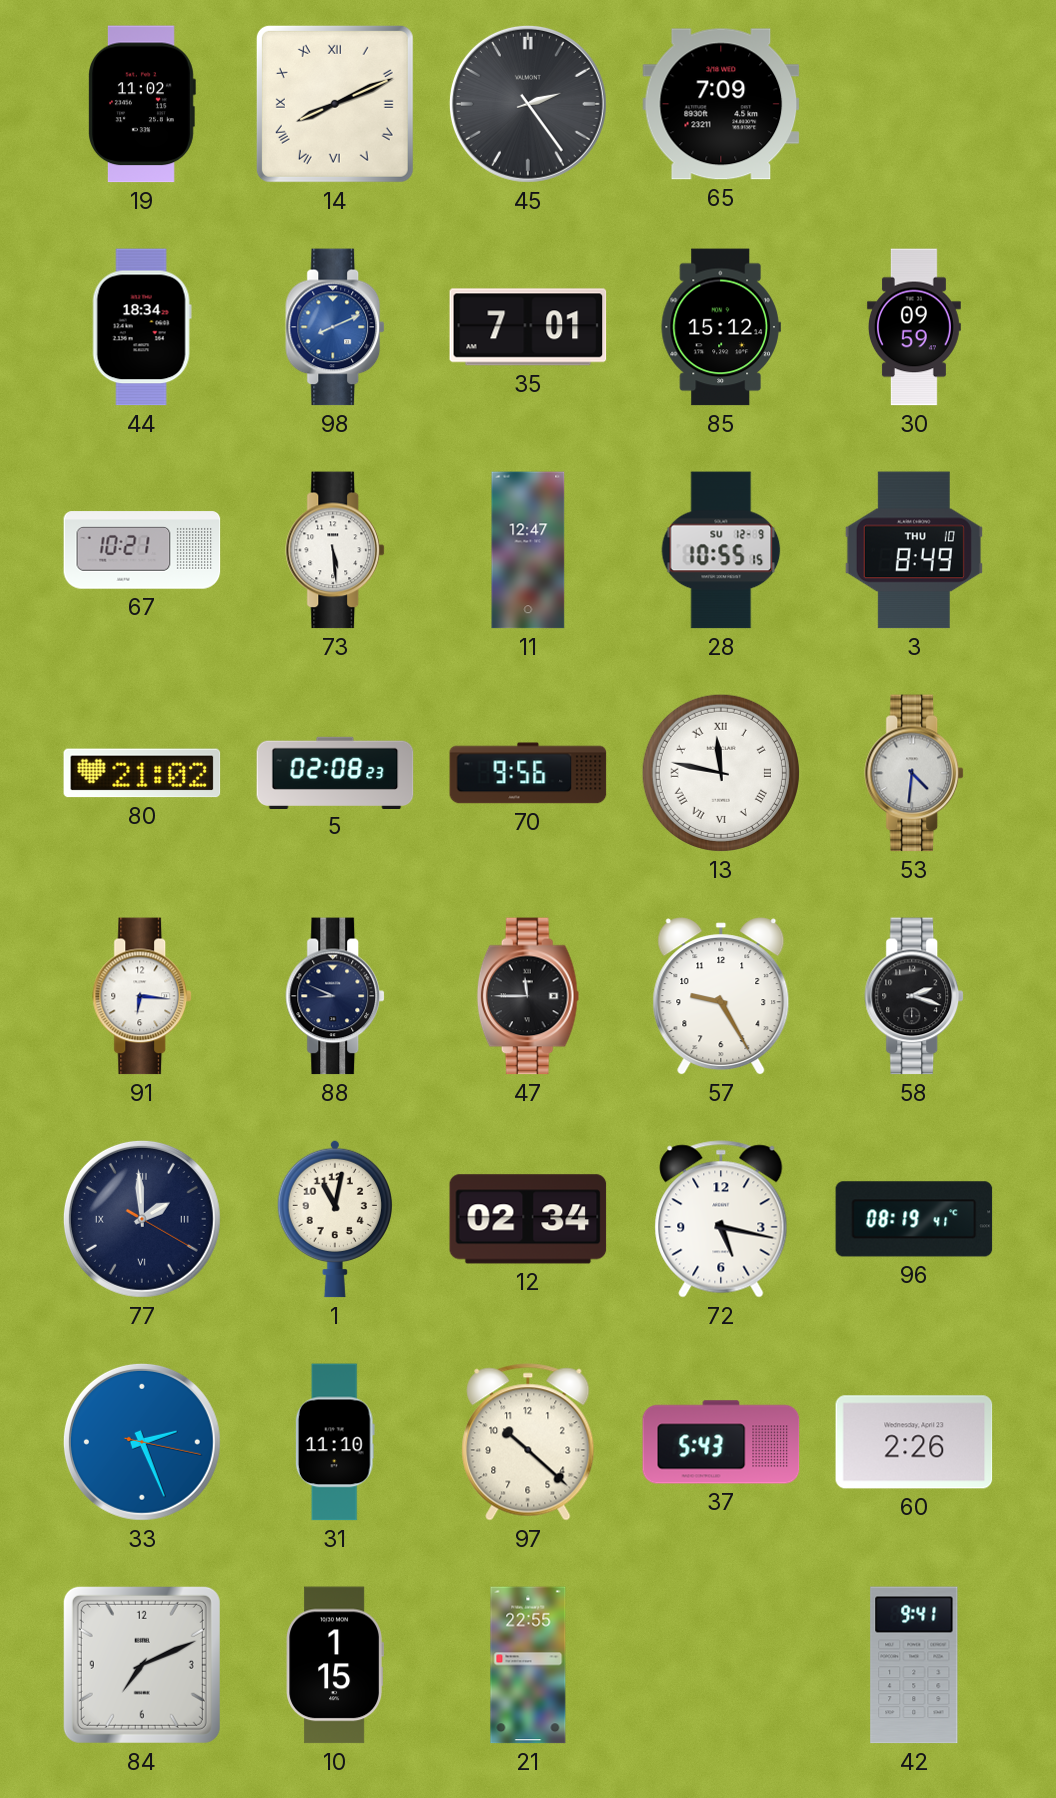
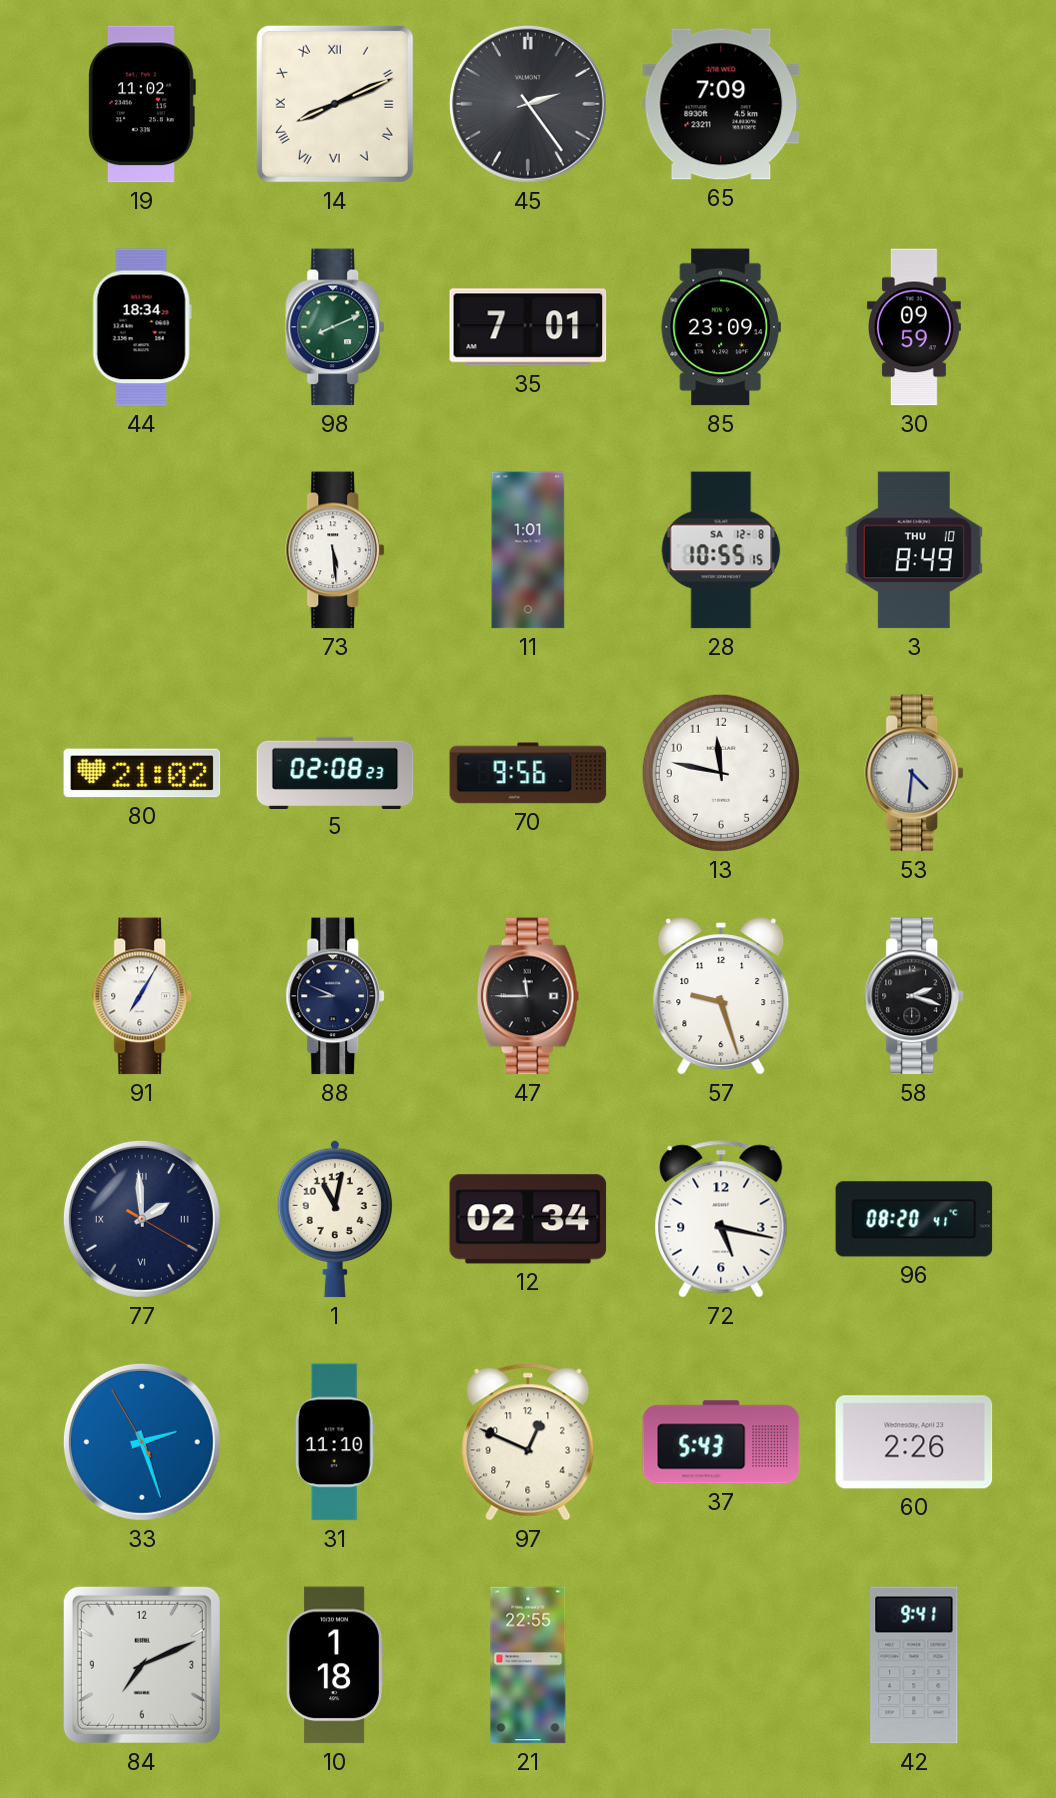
98 dial: blue -> green (336, 327)
85: 15:12 -> 23:09 (721, 327)
67: 10:21 -> none (142, 550)
11: 12:47 -> 1:01 (528, 550)
28 date: SU 12-9 -> SA 12-8 (721, 550)
13 numerals: Roman -> Arabic (721, 773)
91: 6:16 -> 7:05 (143, 996)
57: 9:25 -> 9:27 (721, 996)
96: 08:19 -> 08:20 (914, 1219)
33: 2:26:17 -> 2:26:55 (142, 1442)
97: 10:22 -> 12:49 (528, 1442)
10: 1:15 -> 1:18 (334, 1665)
